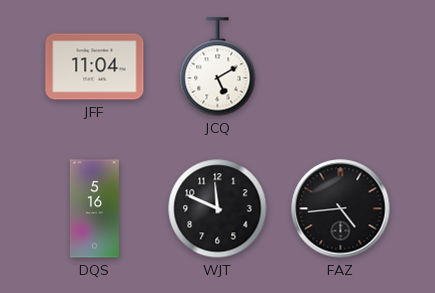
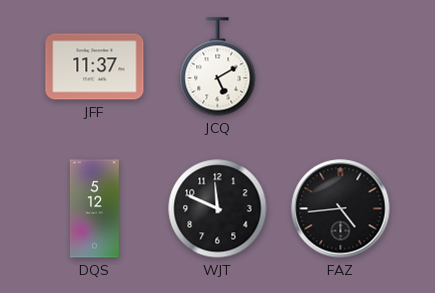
JFF: 11:04 -> 11:37 (95, 67)
DQS: 5:16 -> 5:12 (94, 209)
